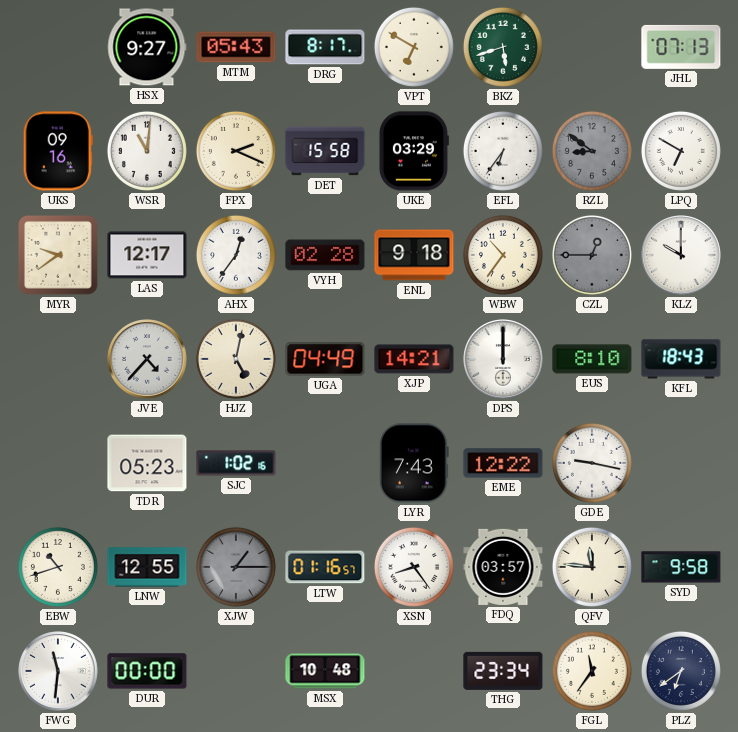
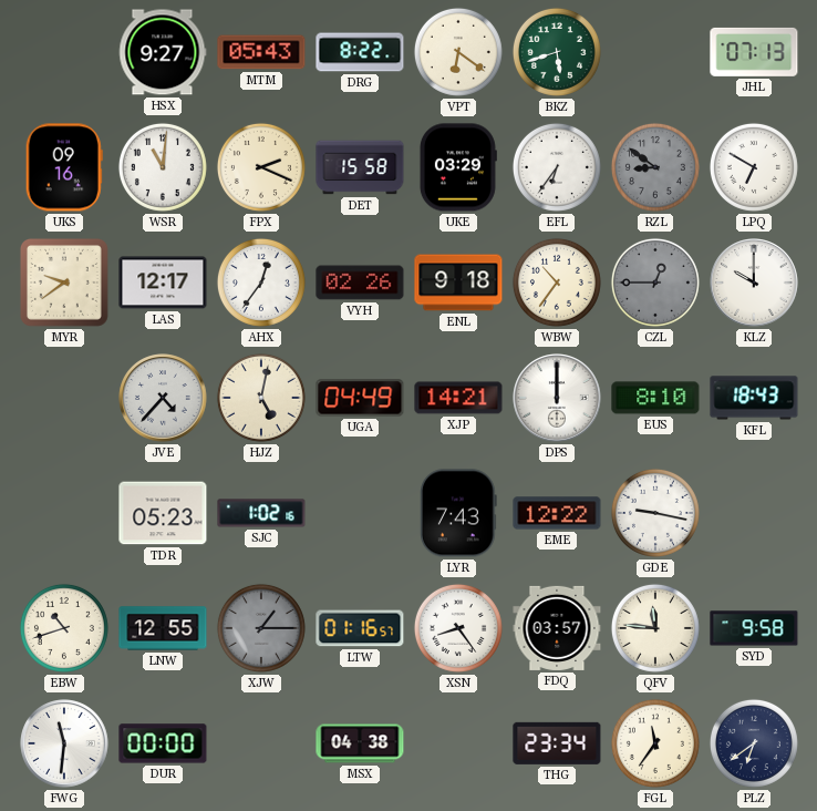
DRG: 8:17 -> 8:22 (360, 52)
VPT: 6:50 -> 6:21 (458, 52)
VYH: 02:28 -> 02:26 (360, 283)
MSX: 10:48 -> 04:38 (360, 743)
